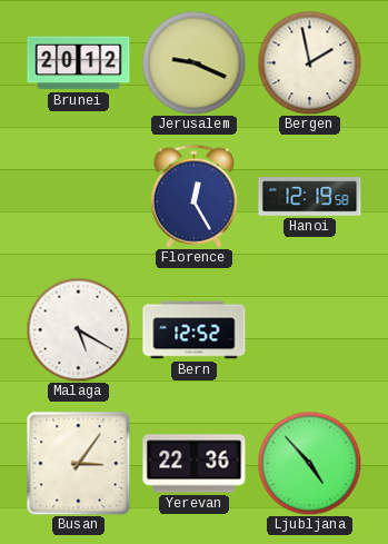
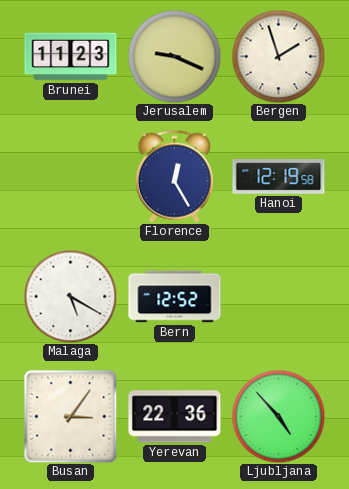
Brunei: 20:12 -> 11:23 (71, 57)
Bergen: 1:58 -> 1:57 (278, 56)
